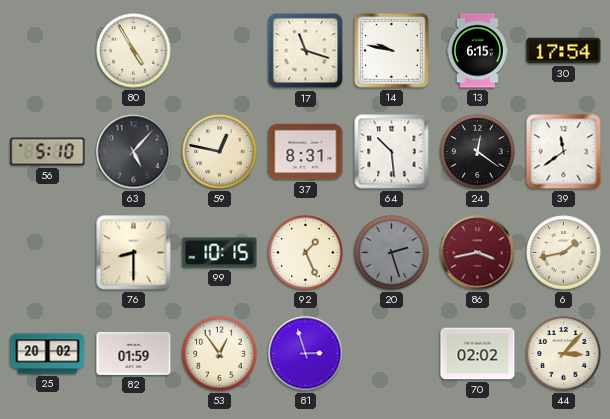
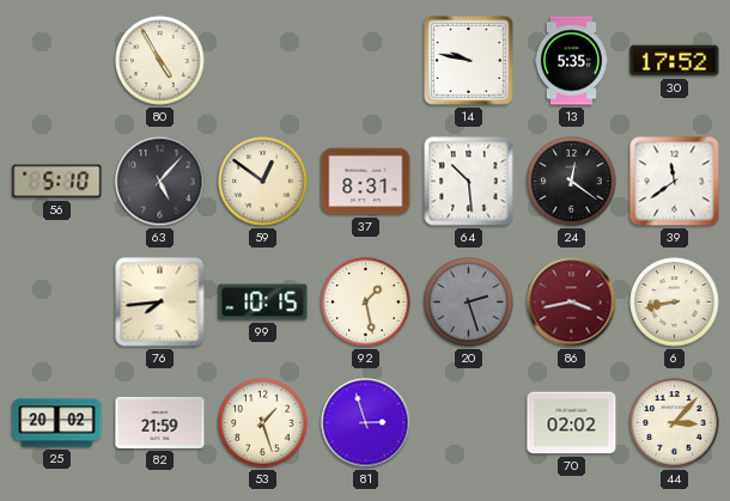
17: 11:18 -> none (306, 51)
13: 6:15 -> 5:35 (571, 61)
30: 17:54 -> 17:52 (675, 61)
59: 12:47 -> 12:51 (263, 182)
76: 8:30 -> 7:44 (160, 303)
92: 1:26 -> 1:28 (366, 303)
6: 1:43 -> 8:43 (675, 303)
82: 01:59 -> 21:59 (160, 422)
53: 12:54 -> 1:27 (263, 423)
